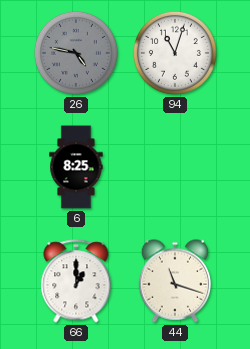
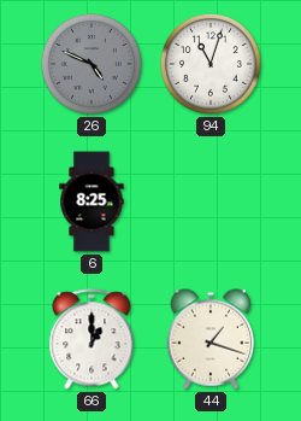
26: 4:47 -> 4:49 (92, 64)
44: 11:18 -> 1:18 (211, 339)
